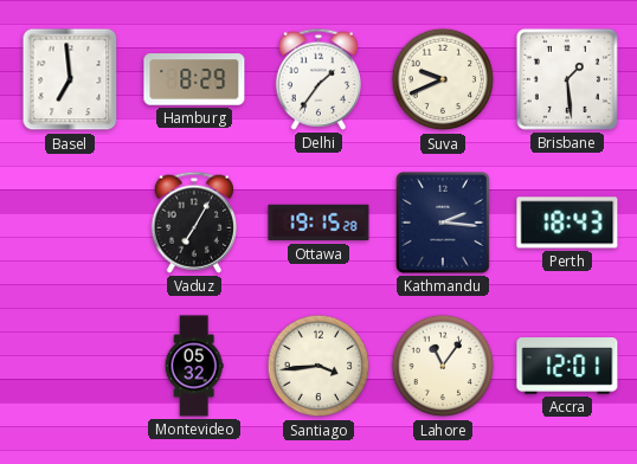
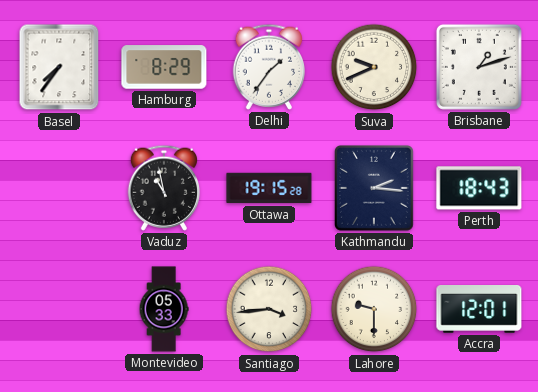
Basel: 6:59 -> 7:36 (59, 67)
Brisbane: 1:29 -> 1:12 (479, 67)
Vaduz: 7:05 -> 10:58 (163, 188)
Montevideo: 05:32 -> 05:33 (164, 309)
Lahore: 11:06 -> 9:30 (374, 309)
